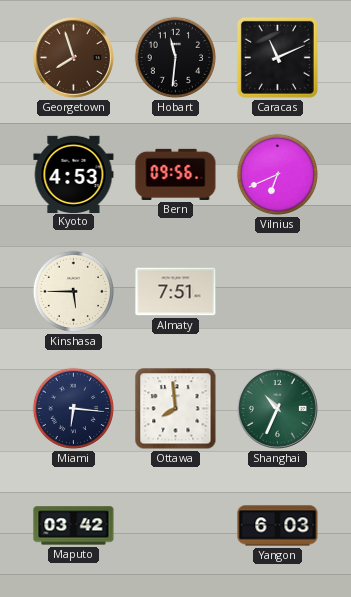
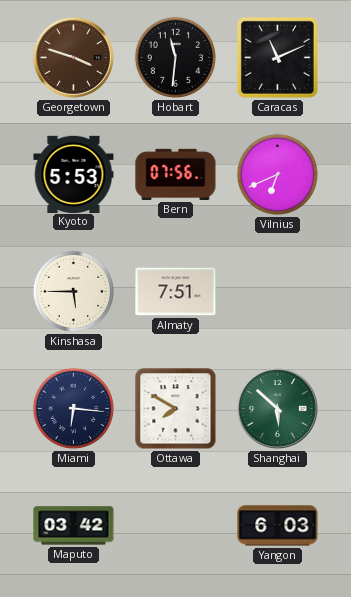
Georgetown: 7:57 -> 3:48 (73, 57)
Kyoto: 4:53 -> 5:53 (74, 174)
Bern: 09:56 -> 07:56 (176, 174)
Ottawa: 7:59 -> 7:50 (176, 409)
Shanghai: 10:34 -> 5:52 (277, 408)
